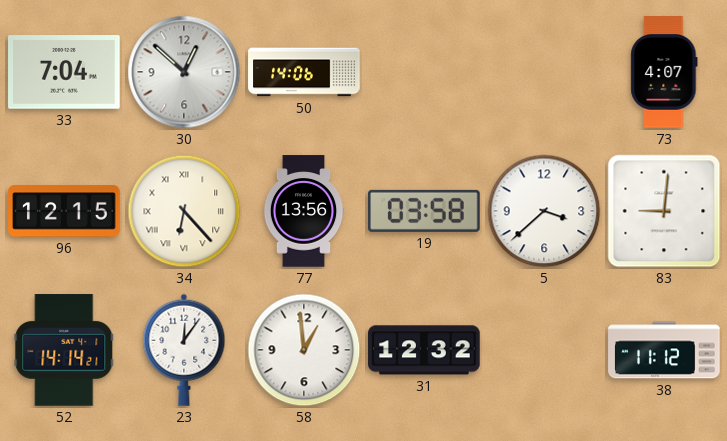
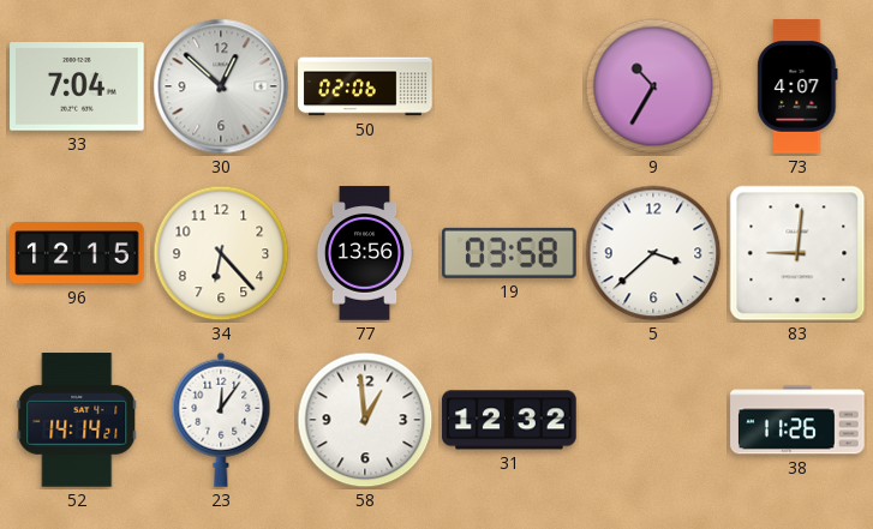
50: 14:06 -> 02:06 (365, 86)
9: none -> 10:35 (653, 86)
34 numerals: Roman -> Arabic (221, 253)
38: 11:12 -> 11:26 (797, 420)
